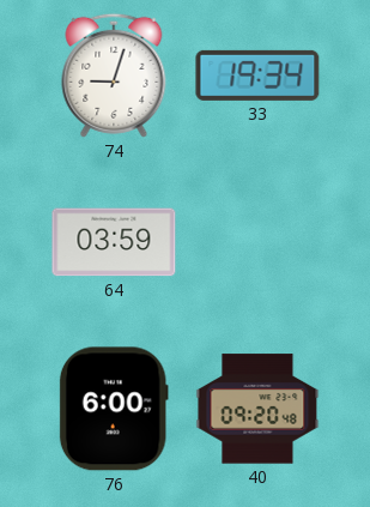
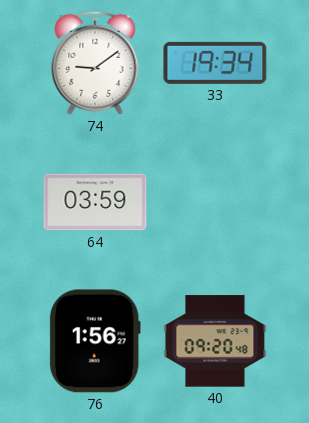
74: 9:03 -> 9:09 (95, 63)
76: 6:00 -> 1:56 (95, 341)
